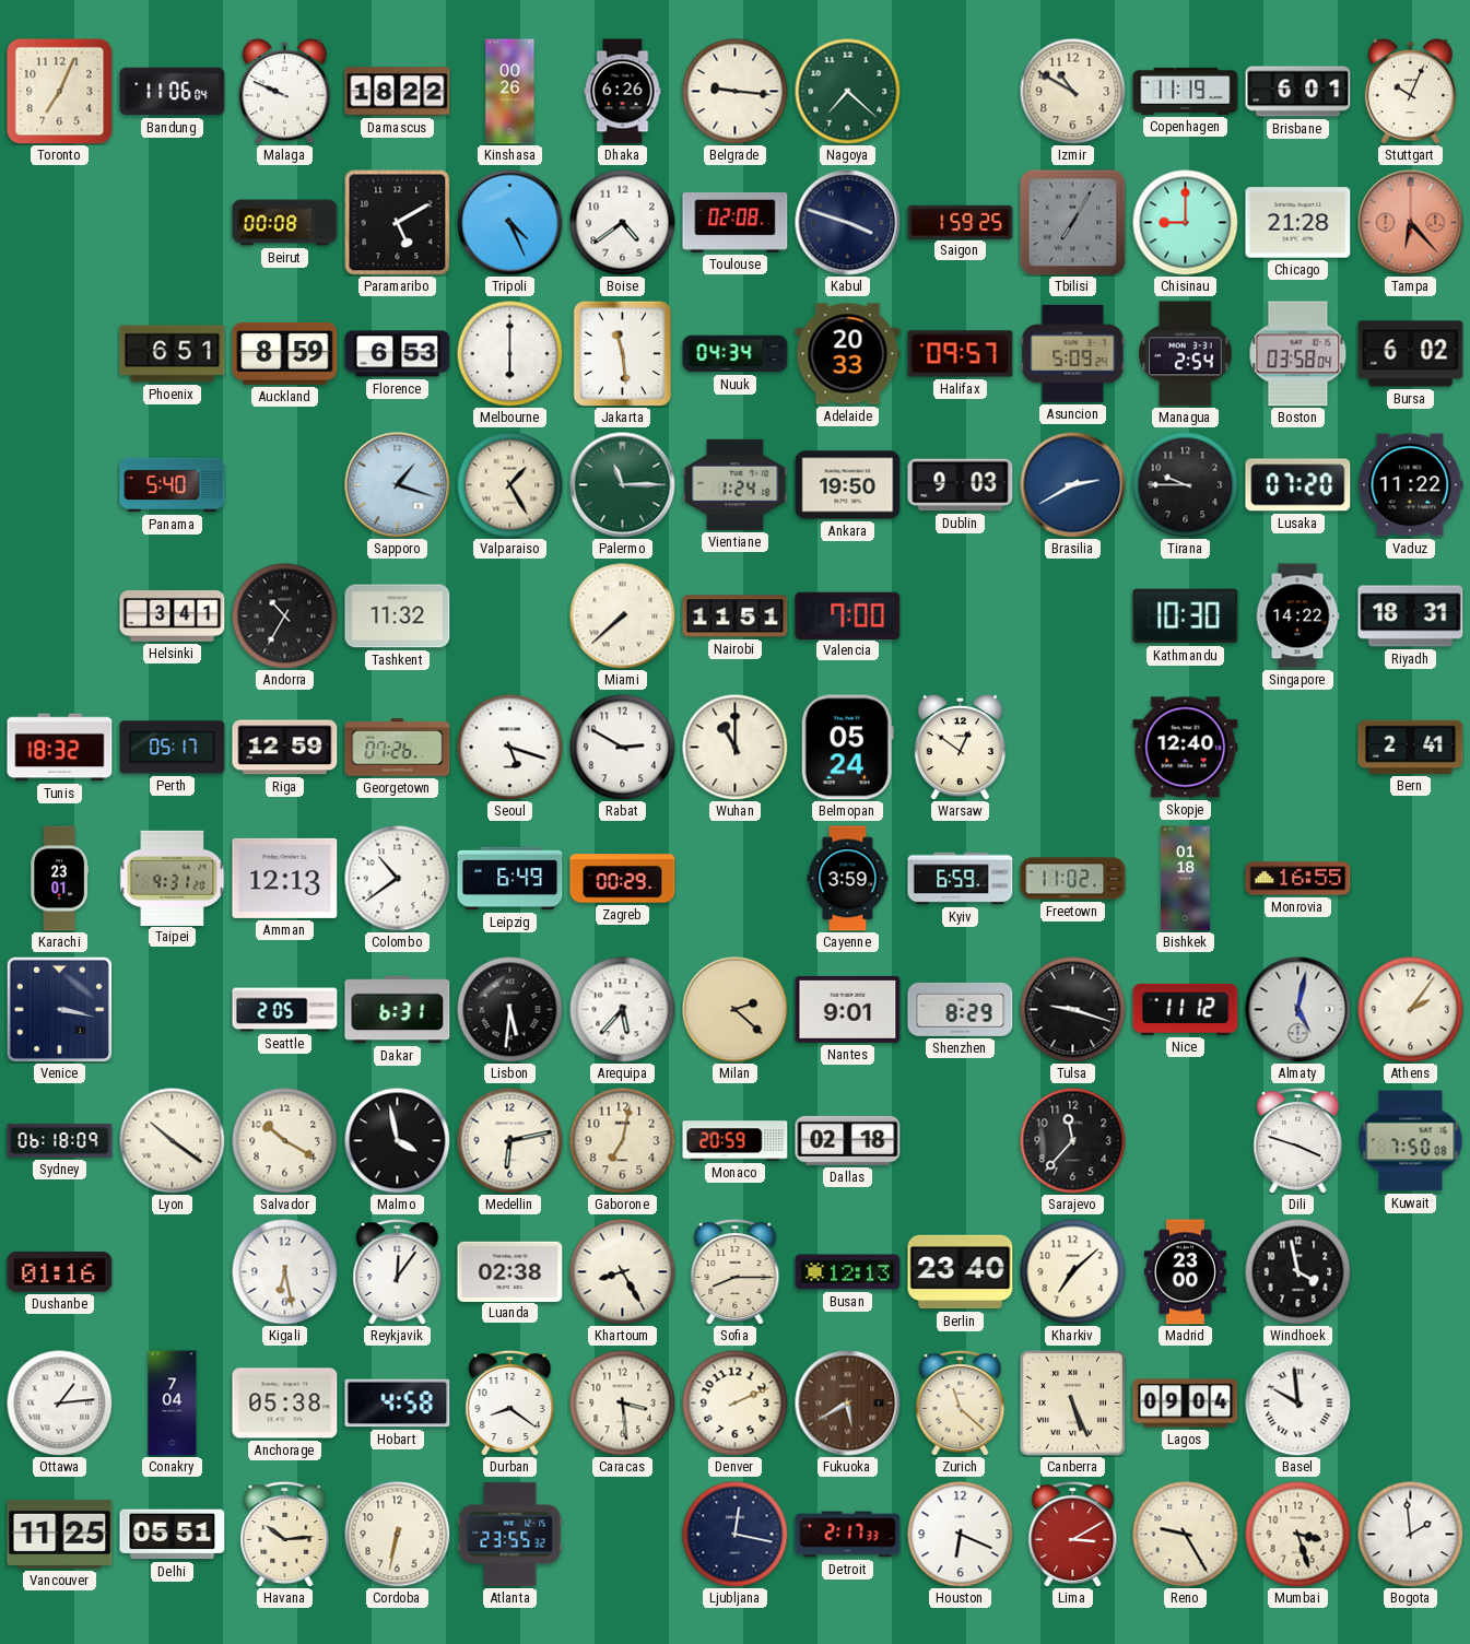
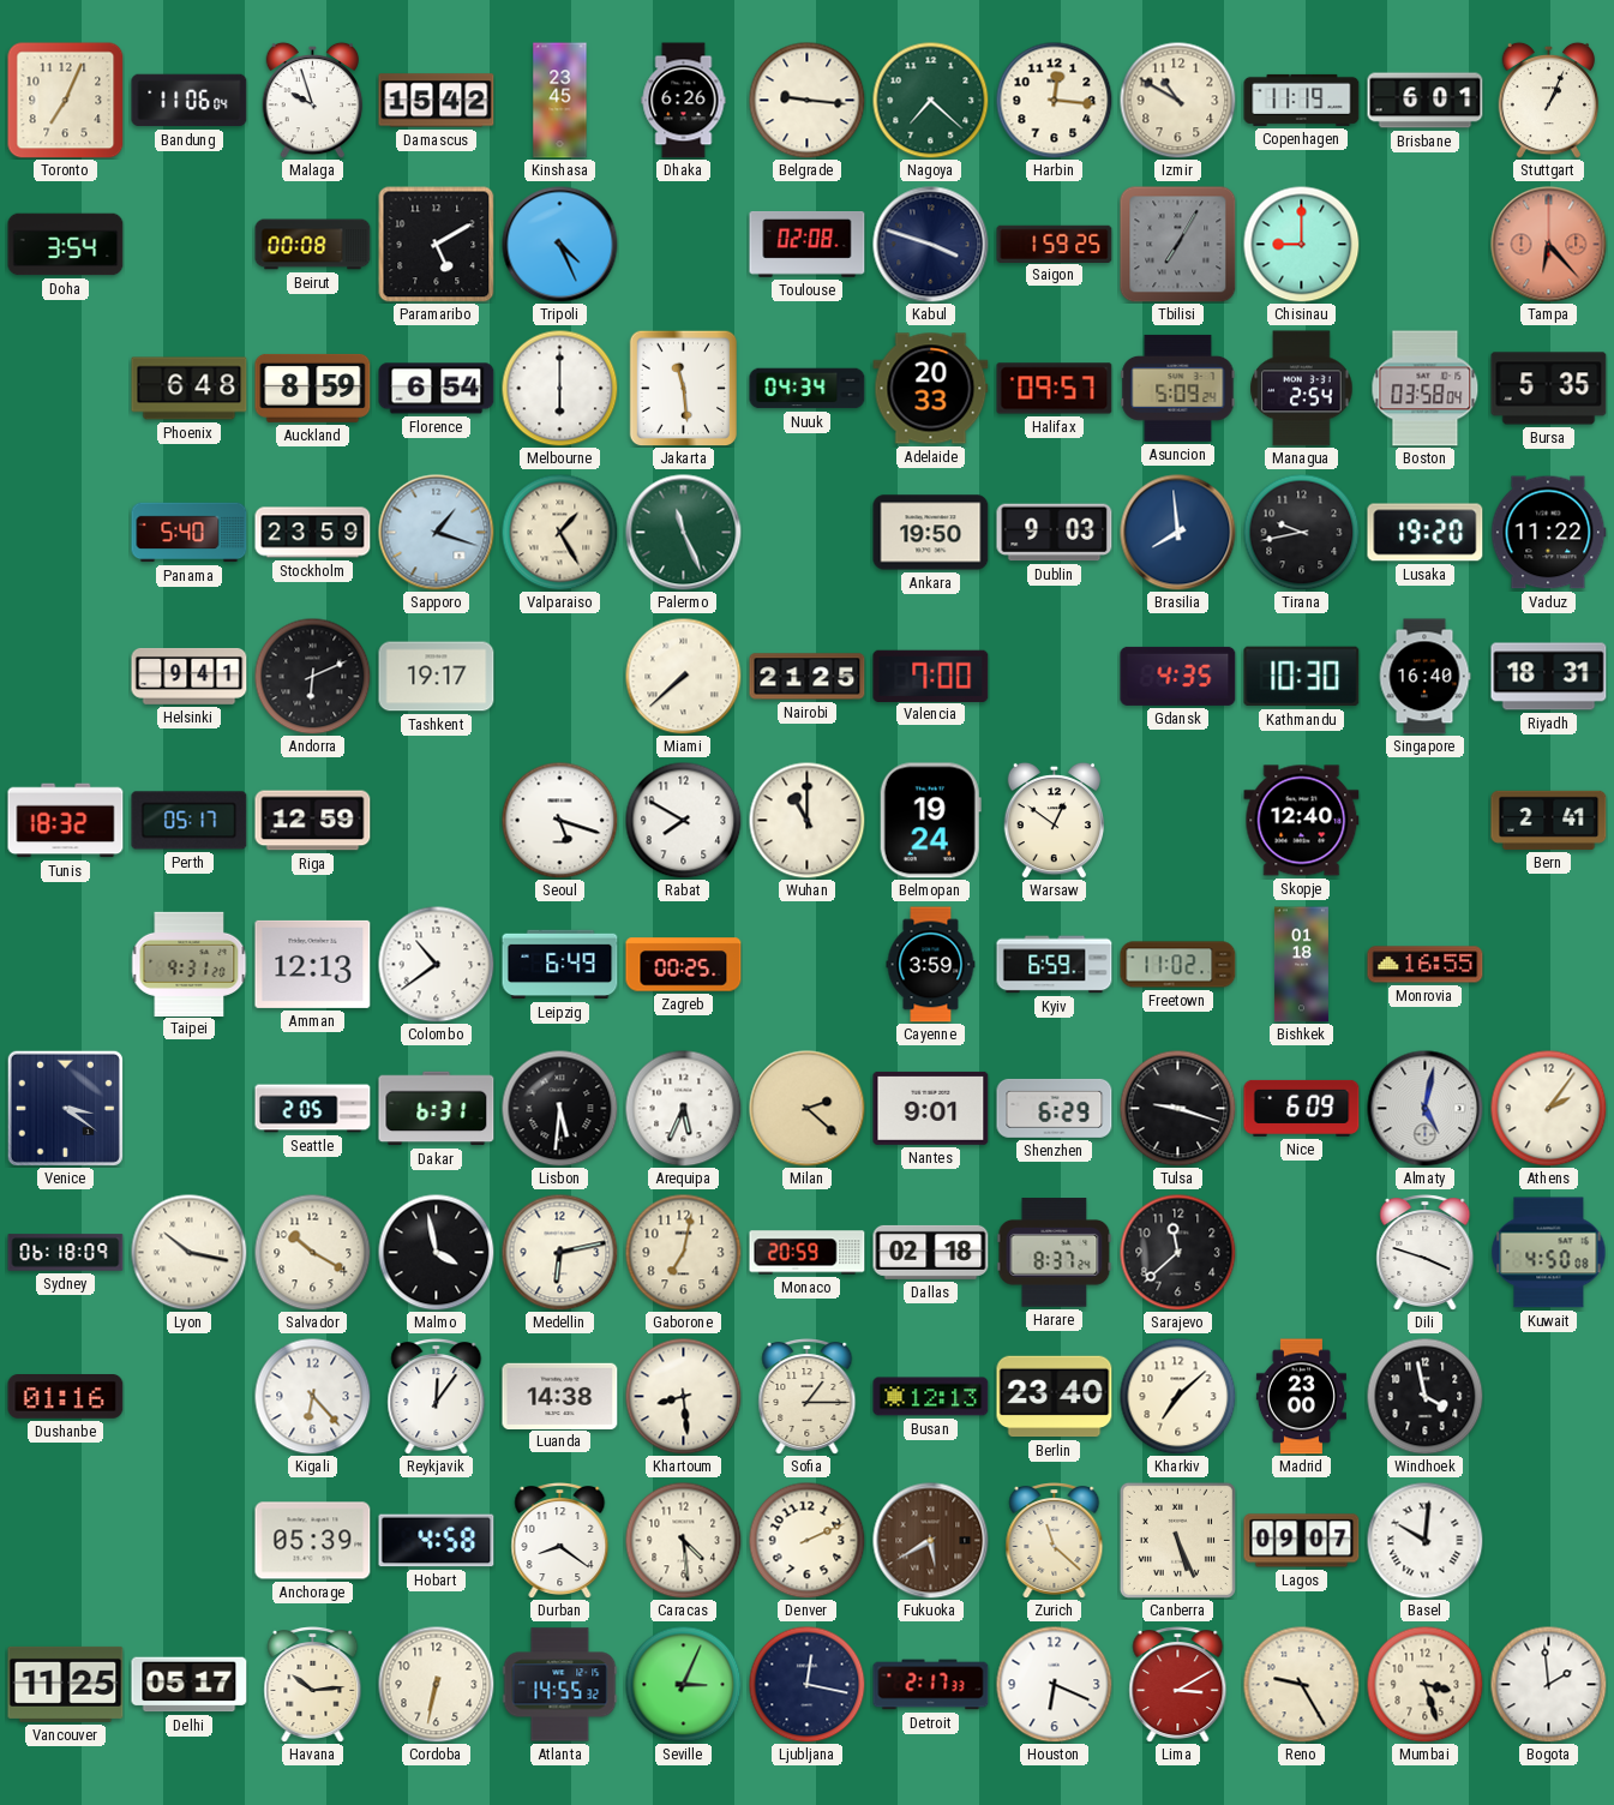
Malaga: 9:49 -> 9:57 (313, 100)
Damascus: 18:22 -> 15:42 (437, 101)
Kinshasa: 00:26 -> 23:45 (560, 101)
Harbin: none -> 12:16 (1054, 100)
Stuttgart: 10:04 -> 1:04 (1549, 100)
Doha: none -> 3:54 (66, 245)
Boise: 4:39 -> none (622, 222)
Chicago: 21:28 -> none (1298, 223)
Phoenix: 6:51 -> 6:48 (190, 389)
Florence: 6:53 -> 6:54 (437, 389)
Bursa: 6:02 -> 5:35 (1549, 389)
Stockholm: none -> 23:59 (313, 533)
Palermo: 11:15 -> 11:26 (684, 533)
Vientiane: 1:24 -> none (736, 484)
Brasilia: 2:40 -> 7:59 (1178, 533)
Tirana: 9:45 -> 9:43 (1301, 532)
Lusaka: 07:20 -> 19:20 (1426, 533)
Helsinki: 3:41 -> 9:41 (190, 677)
Andorra: 10:35 -> 6:11 (312, 676)
Tashkent: 11:32 -> 19:17 (437, 677)
Nairobi: 11:51 -> 21:25 (808, 677)
Gdansk: none -> 4:35 (1178, 676)
Singapore: 14:22 -> 16:40 (1424, 677)
Georgetown: 07:26 -> none (398, 748)
Rabat: 2:50 -> 7:50 (683, 820)
Belmopan: 05:24 -> 19:24 (930, 821)
Karachi: 23:01 -> none (60, 879)
Zagreb: 00:29 -> 00:25 (684, 965)
Venice: 3:17 -> 3:21 (65, 1108)
Arequipa: 5:37 -> 5:34 (683, 1108)
Shenzhen: 8:29 -> 6:29 (1055, 1108)
Nice: 11:12 -> 6:09 (1302, 1108)
Lyon: 10:21 -> 10:17 (188, 1252)
Harare: none -> 8:37 (1055, 1253)
Sarajevo: 11:37 -> 11:38 (1177, 1252)
Kuwait: 7:50 -> 4:50 (1549, 1253)
Kigali: 6:28 -> 6:23 (312, 1396)
Luanda: 02:38 -> 14:38 (560, 1396)
Khartoum: 8:25 -> 8:29 (683, 1396)
Sofia: 8:15 -> 1:15 (808, 1397)
Ottawa: 1:14 -> none (59, 1402)
Conakry: 7:04 -> none (173, 1404)
Anchorage: 05:38 -> 05:39 (313, 1541)
Caracas: 3:29 -> 4:29 (683, 1540)
Lagos: 09:04 -> 09:07 (1302, 1541)
Basel: 9:59 -> 10:01 (1424, 1540)
Delhi: 05:51 -> 05:17 (190, 1685)
Atlanta: 23:55 -> 14:55 (560, 1685)
Seville: none -> 3:04 (683, 1684)
